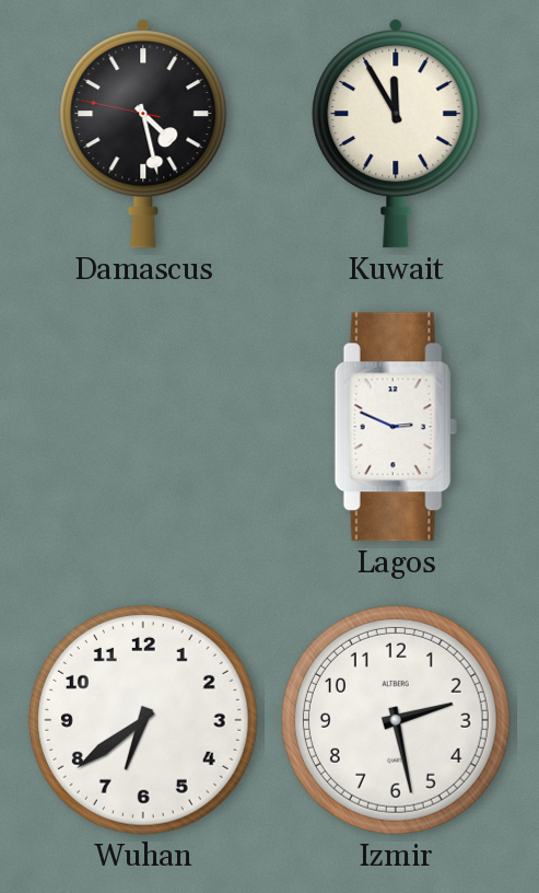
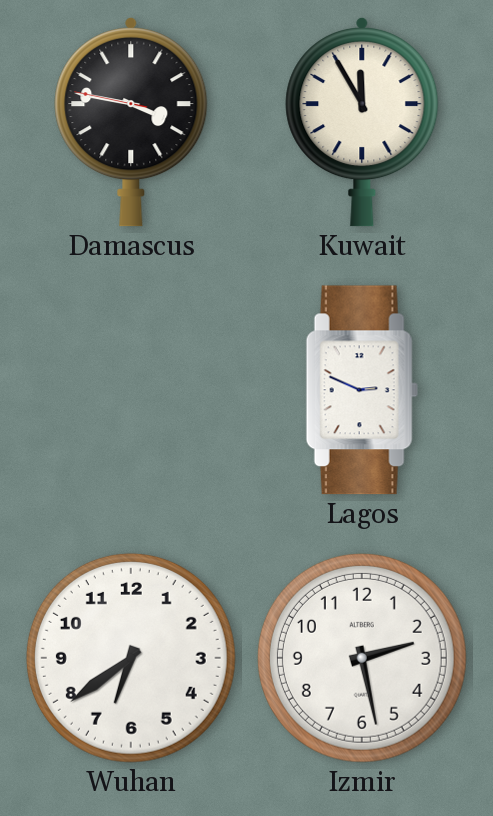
Damascus: 4:27 -> 3:46 (131, 122)
